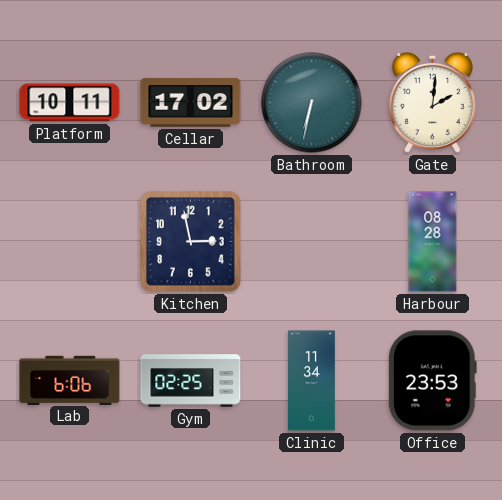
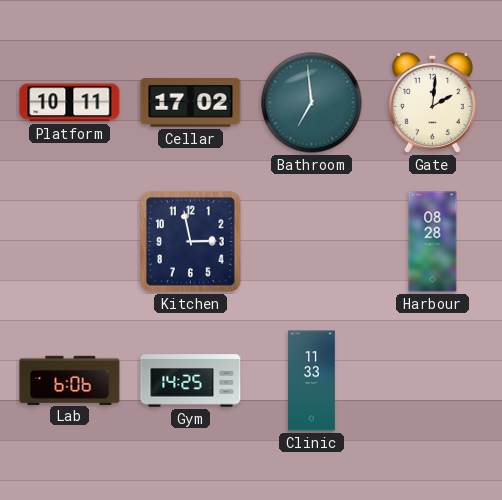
Bathroom: 6:32 -> 6:59 (312, 103)
Gym: 02:25 -> 14:25 (191, 381)
Clinic: 11:34 -> 11:33 (312, 381)
Office: 23:53 -> none (432, 381)
